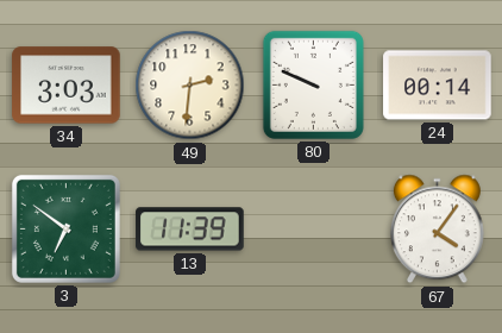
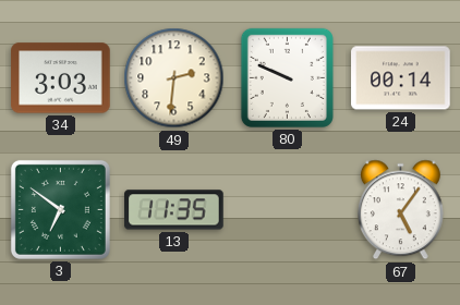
13: 11:39 -> 11:35 (174, 210)
67: 4:06 -> 5:06 (400, 210)
